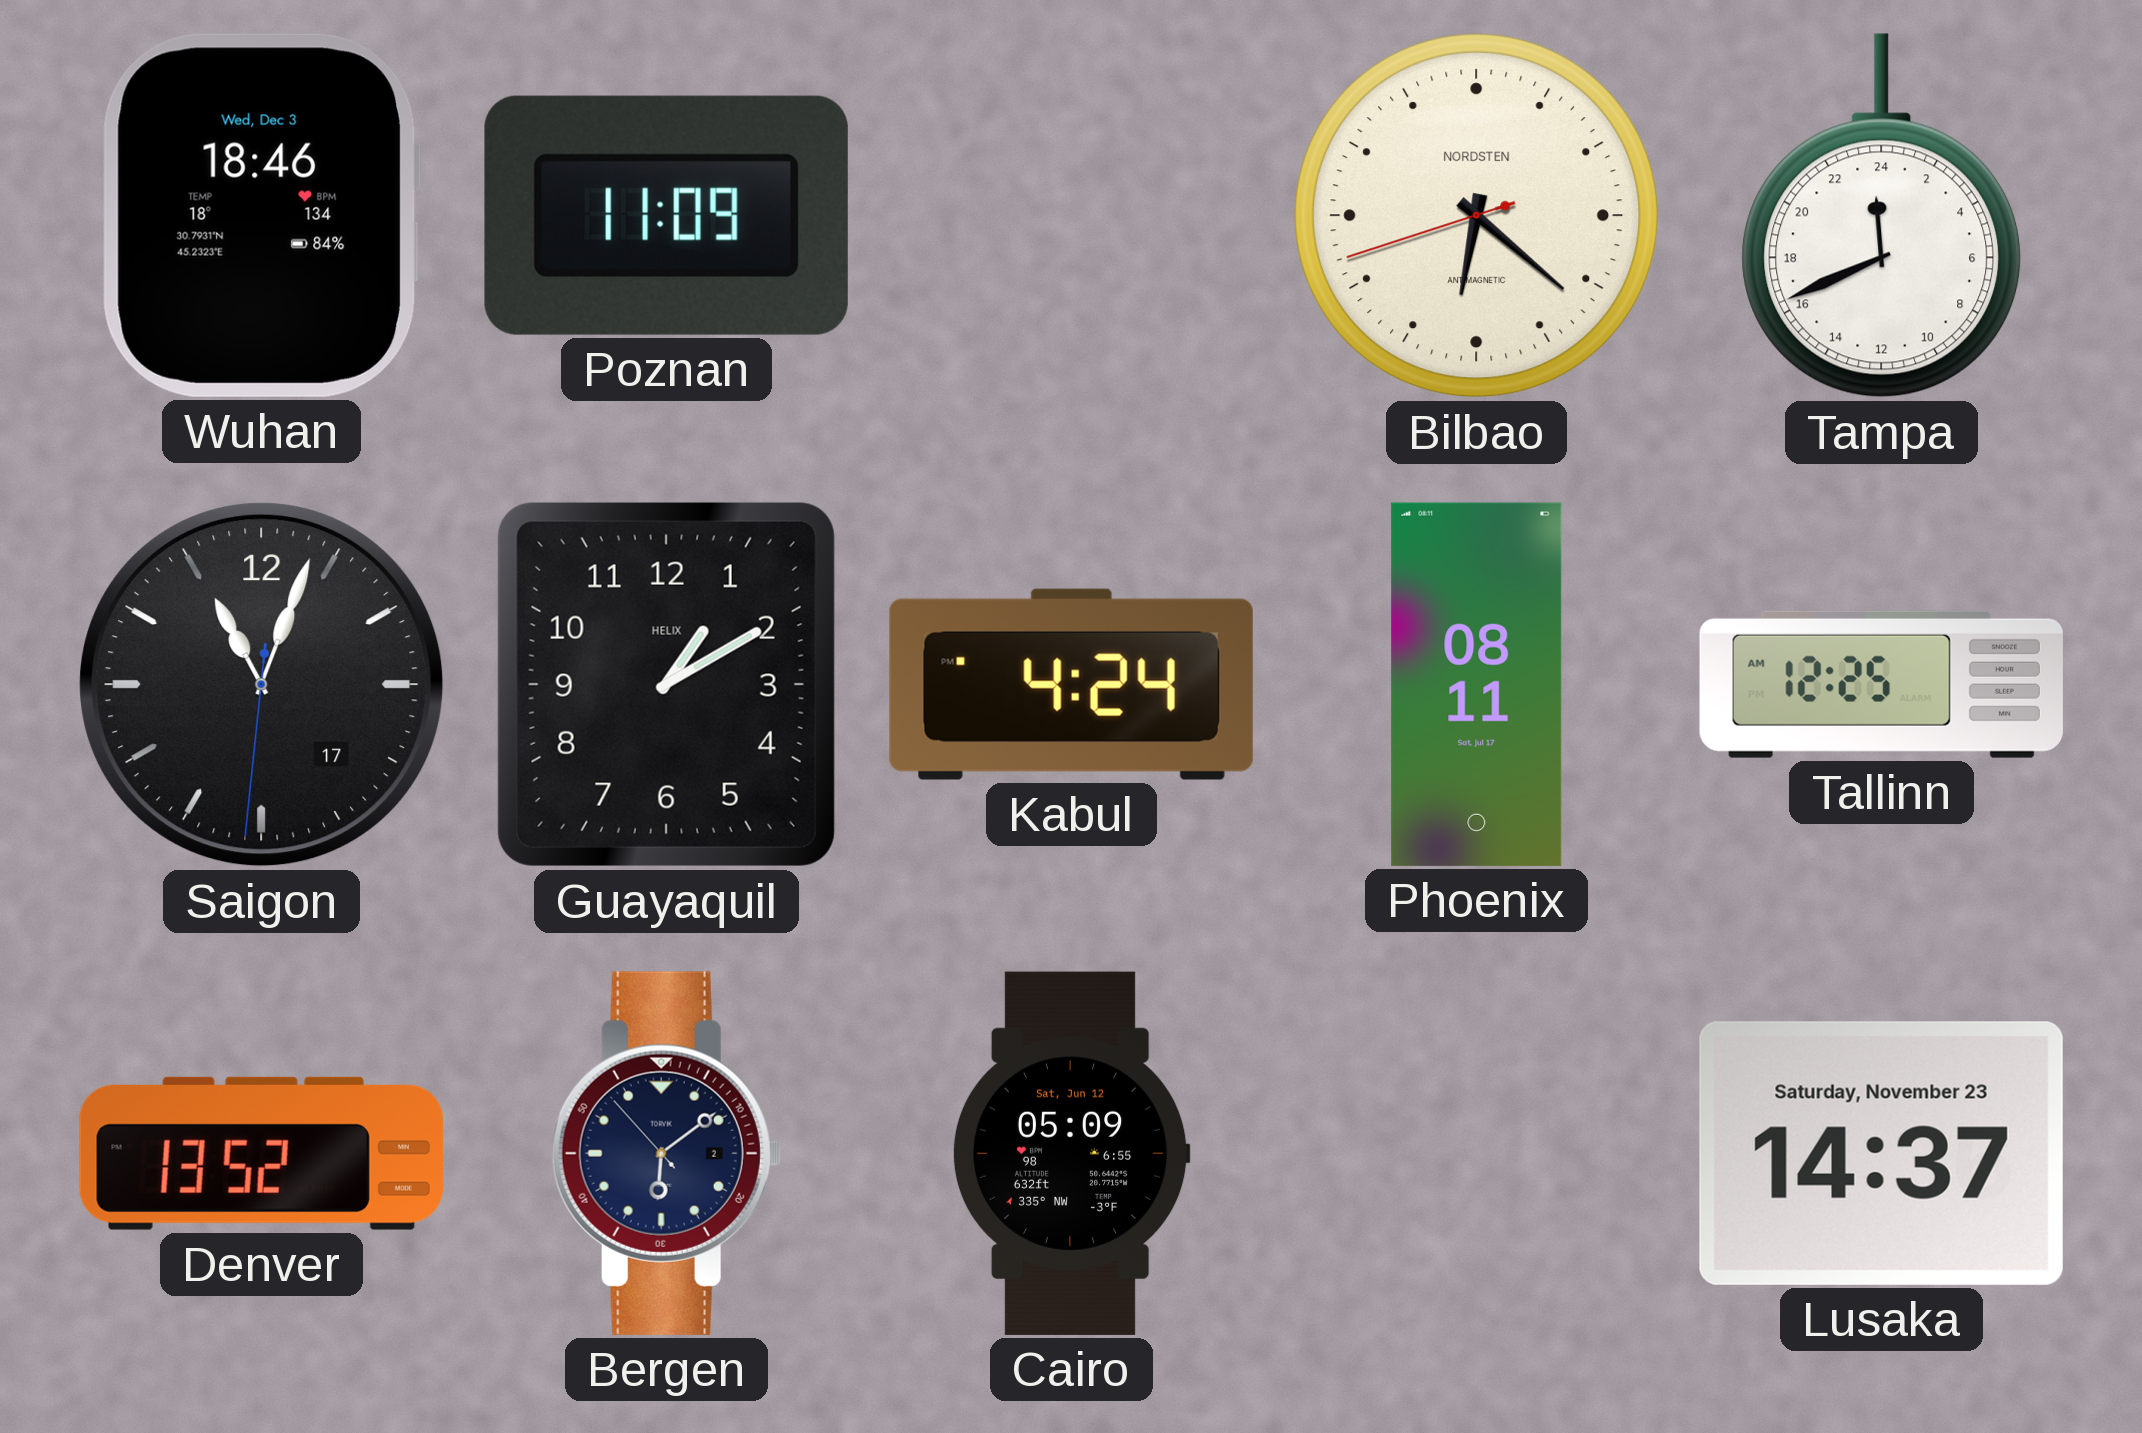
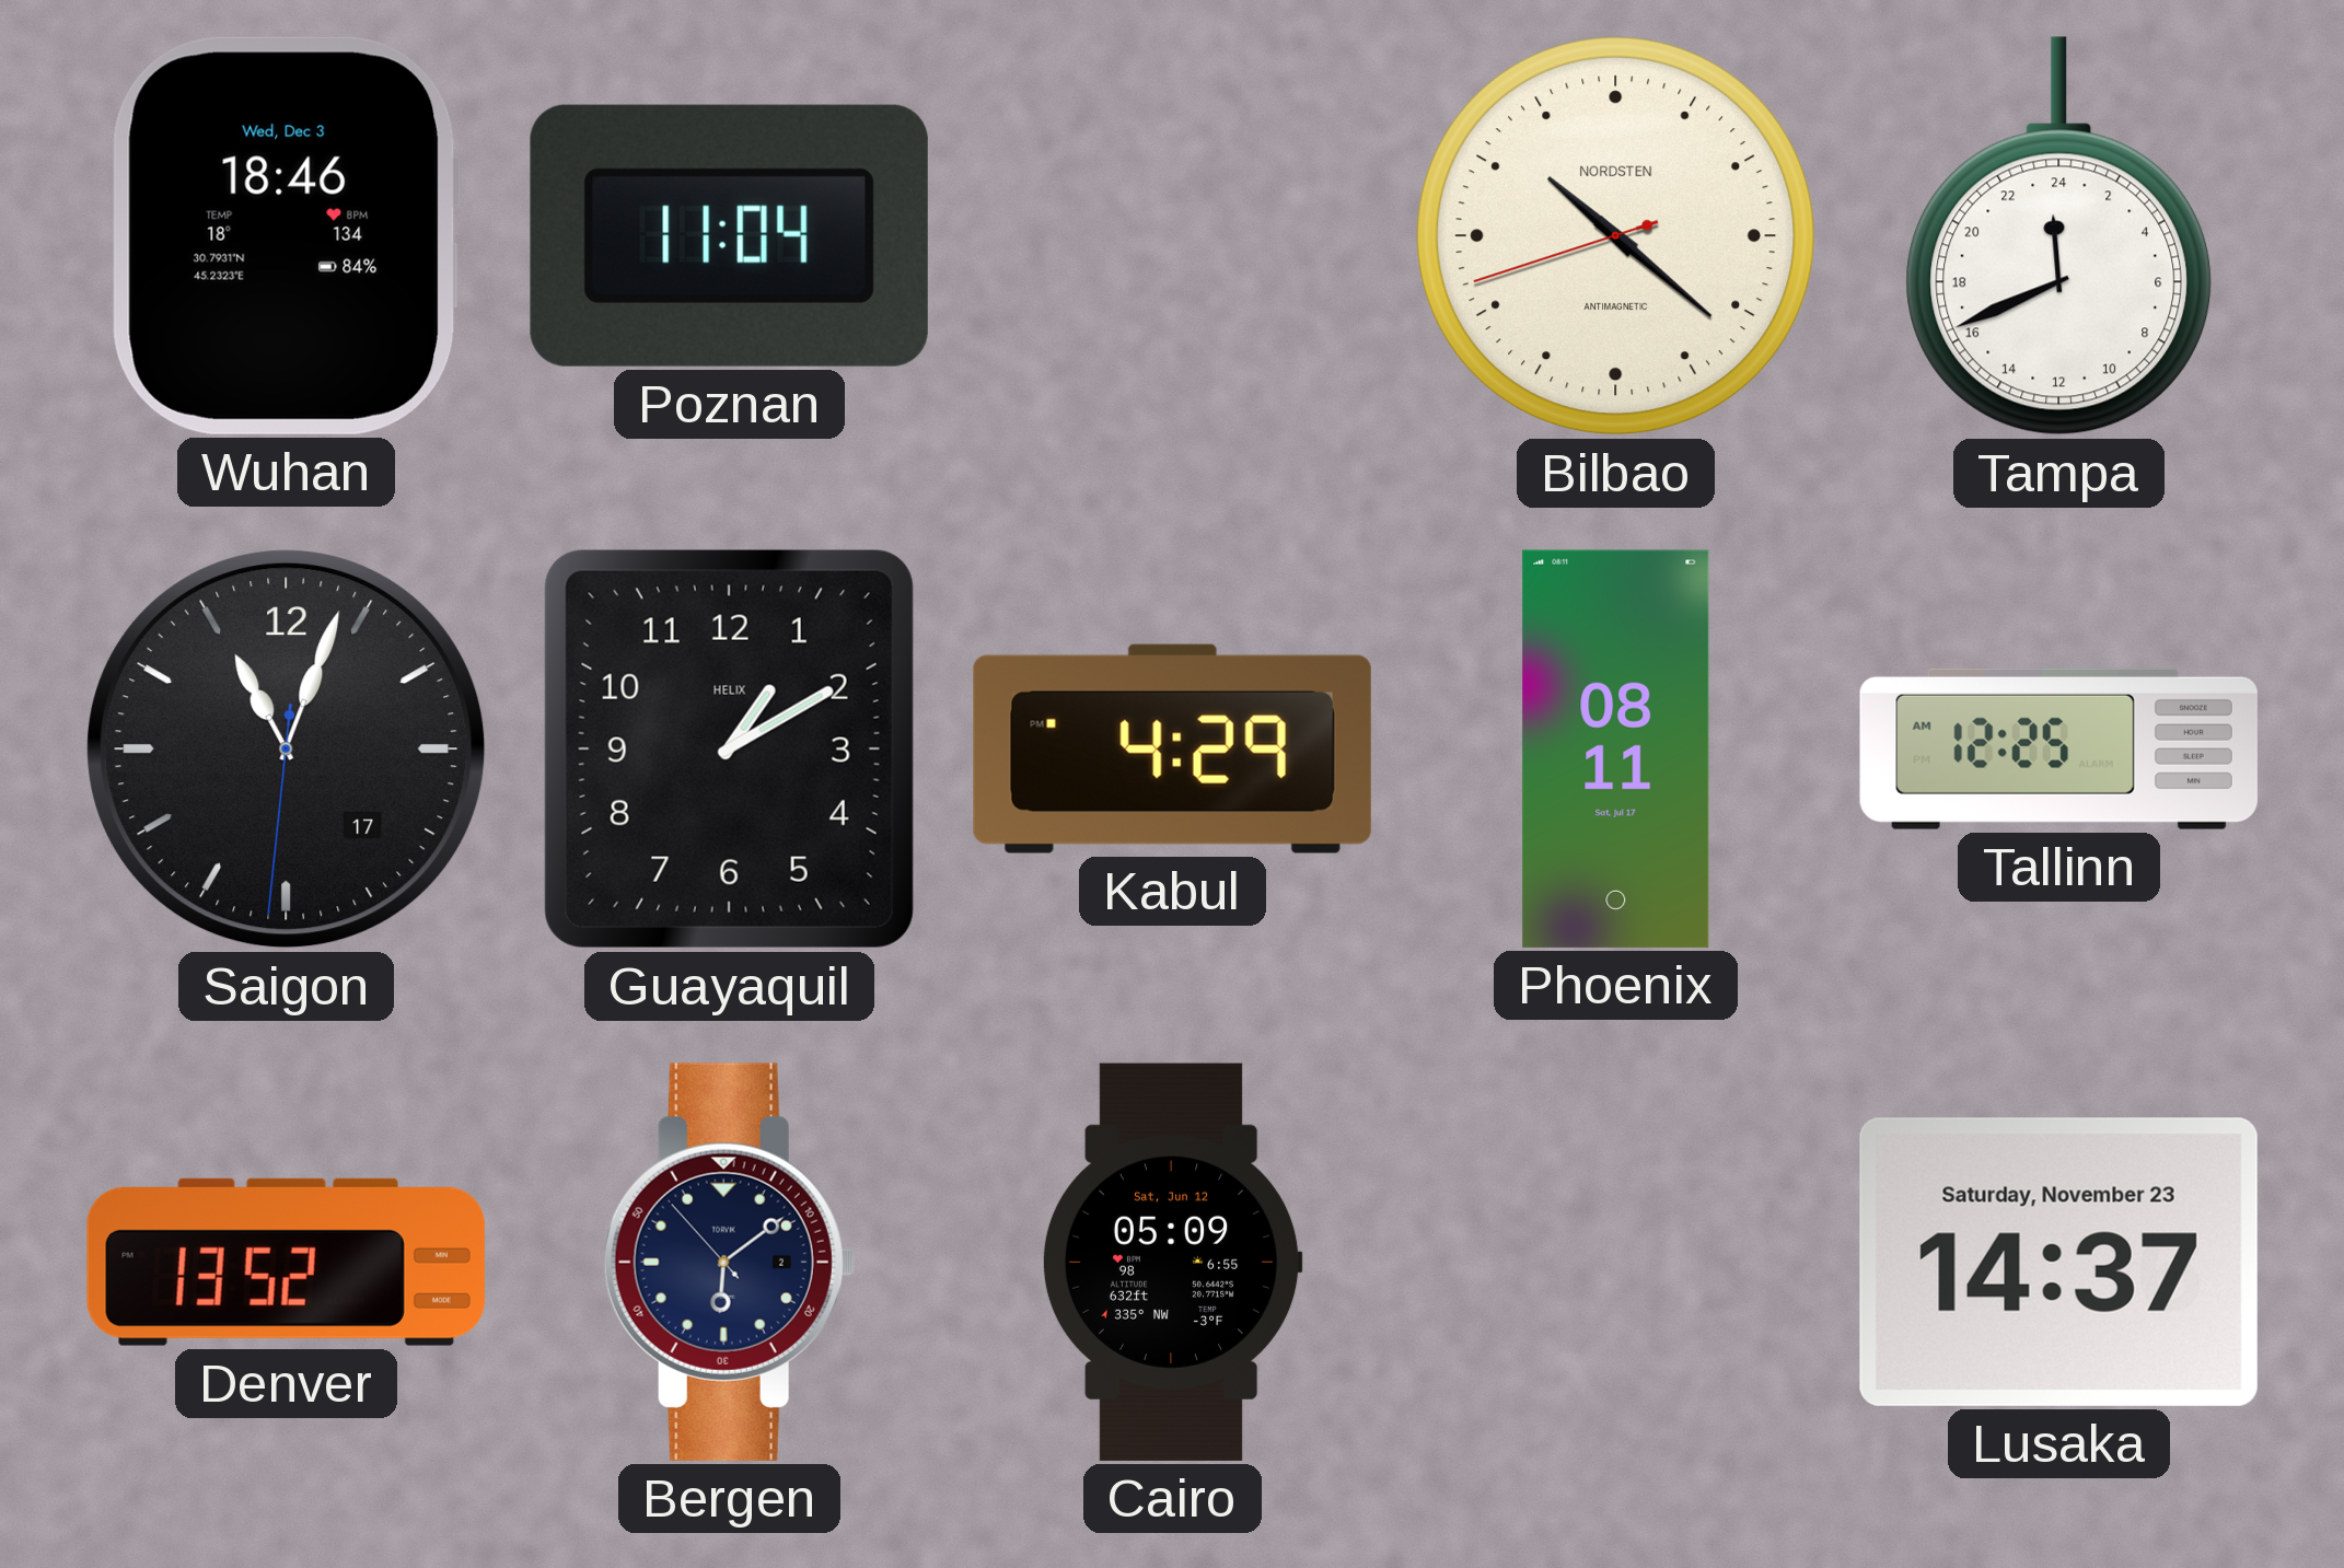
Poznan: 11:09 -> 11:04 (729, 235)
Bilbao: 6:21 -> 10:21 (1616, 236)
Kabul: 4:24 -> 4:29 (1172, 748)
